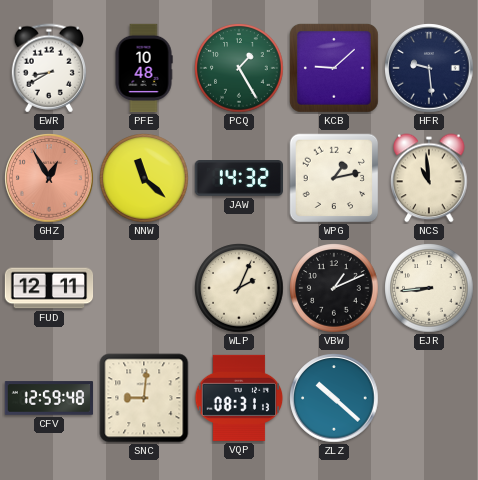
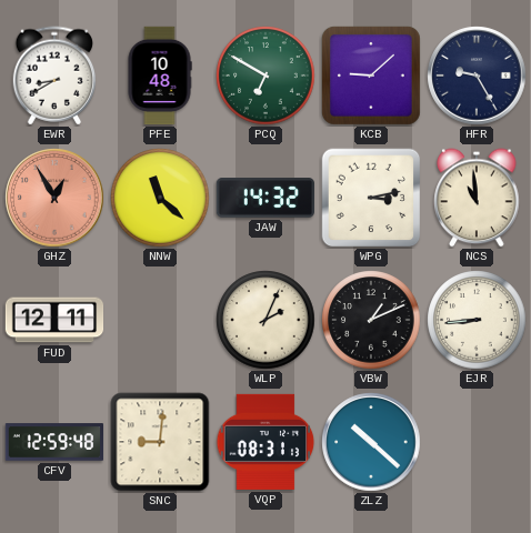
PCQ: 1:25 -> 6:50 (265, 76)
HFR: 9:29 -> 9:25 (477, 76)
WPG: 1:13 -> 3:13 (371, 198)
